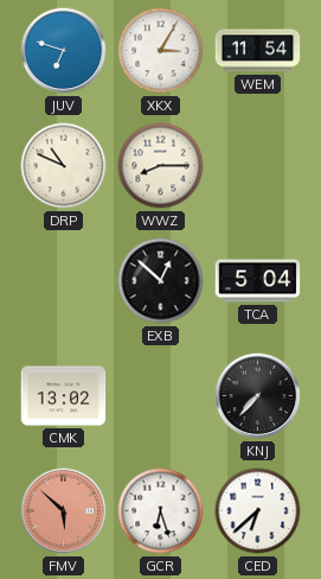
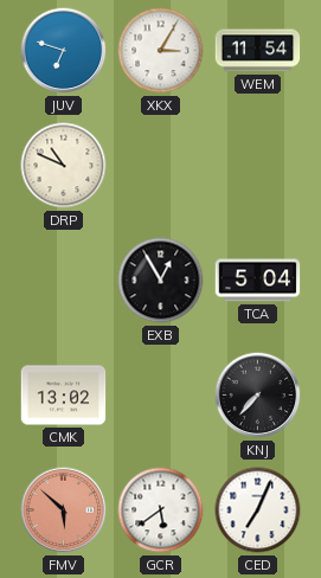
WWZ: 8:15 -> none (161, 166)
EXB: 12:52 -> 12:55 (161, 281)
GCR: 6:27 -> 5:39 (161, 510)
CED: 6:38 -> 7:04 (258, 510)
